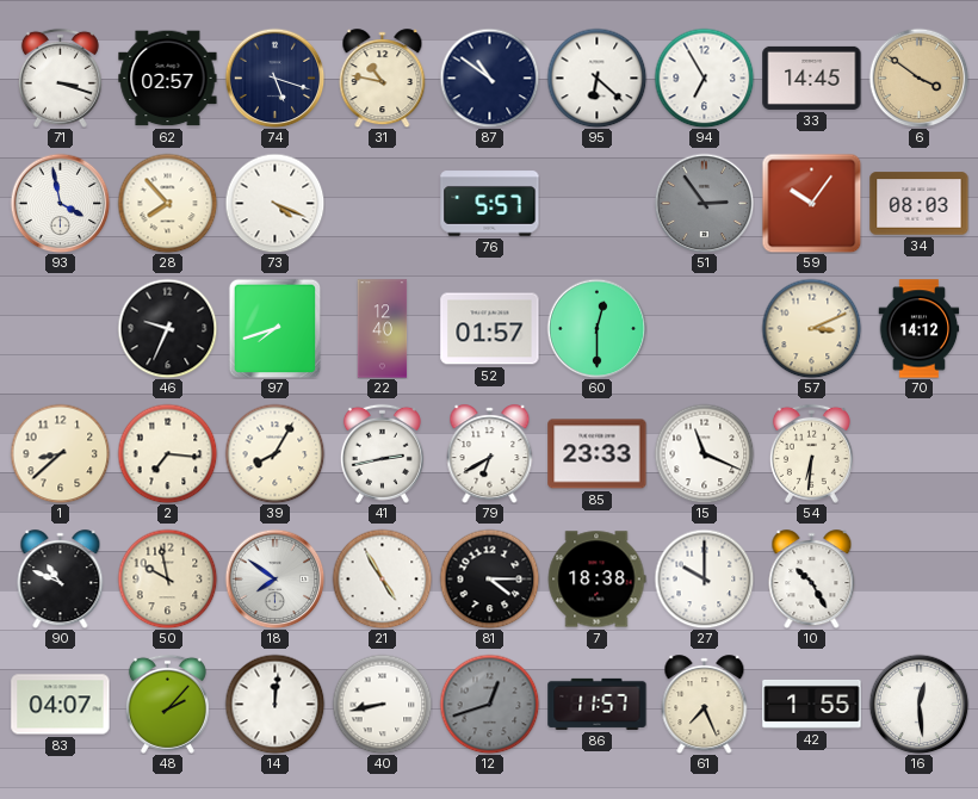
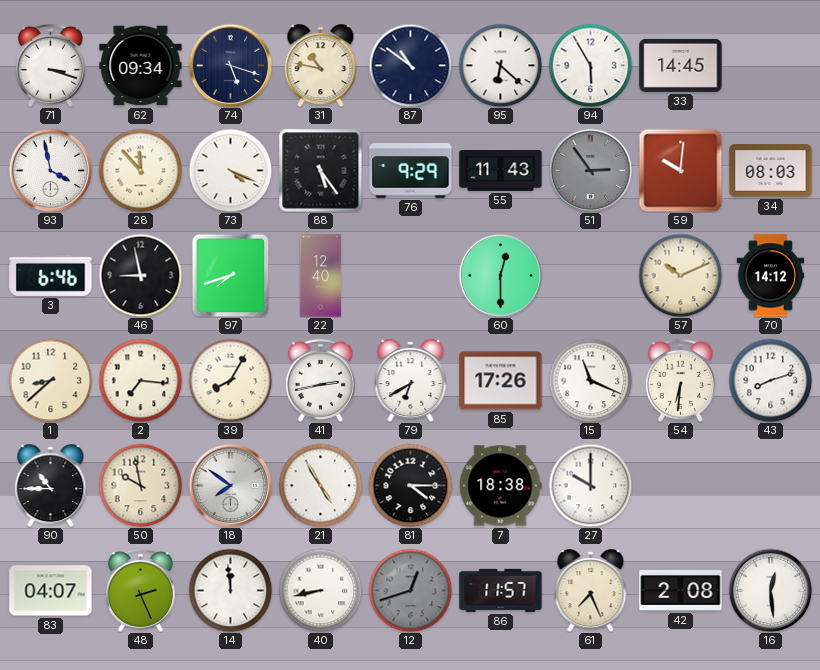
62: 02:57 -> 09:34 (141, 66)
94: 6:55 -> 5:55 (590, 65)
6: 3:51 -> none (918, 78)
28: 7:53 -> 11:53 (140, 170)
88: none -> 5:24 (320, 170)
76: 5:57 -> 9:29 (411, 171)
55: none -> 11:43 (501, 171)
59: 10:06 -> 10:01 (680, 170)
3: none -> 6:46 (51, 275)
46: 9:34 -> 8:58 (140, 275)
52: 01:57 -> none (490, 329)
57: 3:11 -> 10:11 (680, 275)
85: 23:33 -> 17:26 (501, 381)
43: none -> 8:12 (770, 380)
90: 10:49 -> 10:45 (51, 486)
10: 10:25 -> none (812, 580)
48: 2:07 -> 2:26 (140, 590)
14: 12:01 -> 11:59 (230, 590)
42: 1:55 -> 2:08 (681, 591)
